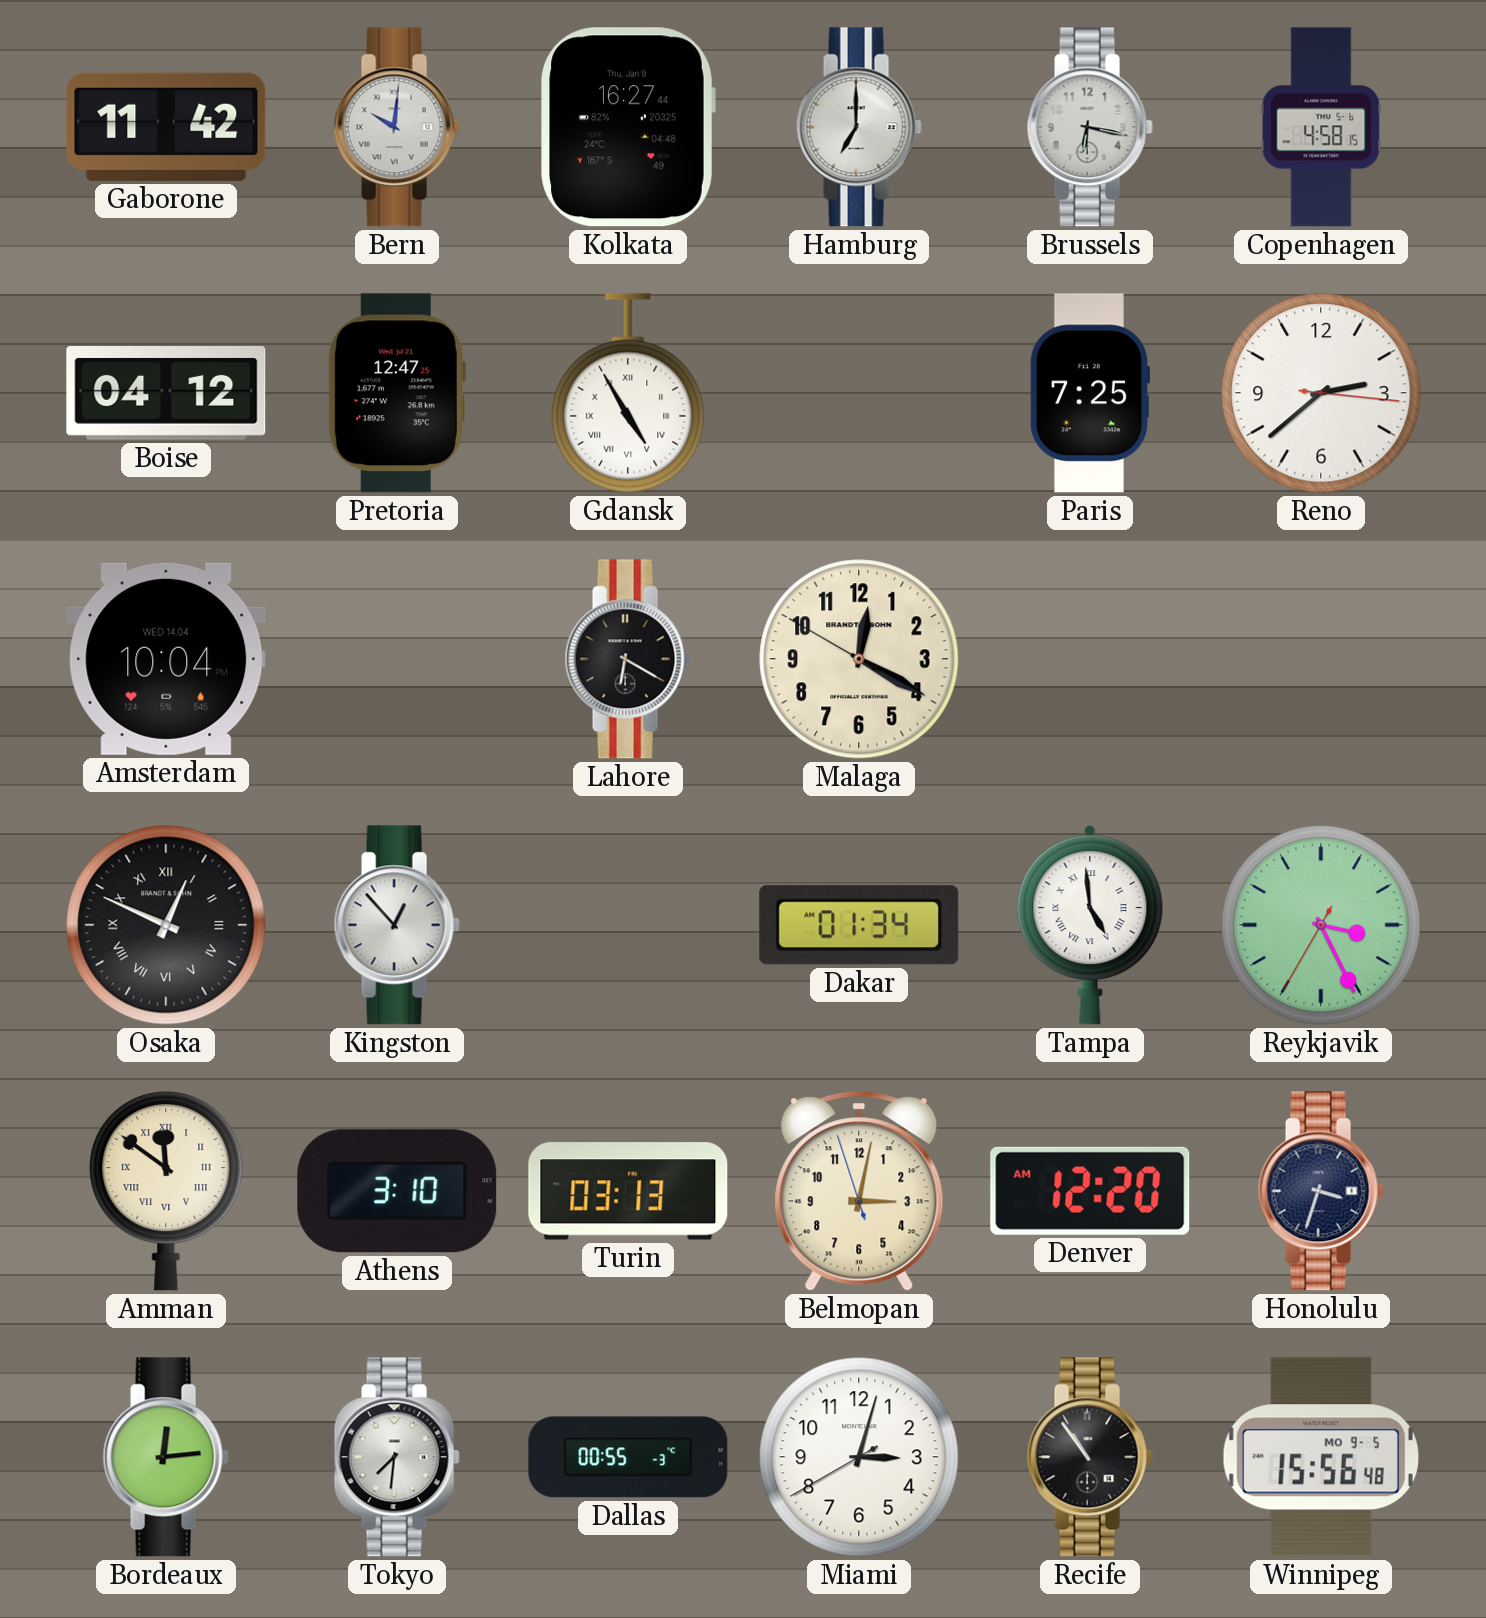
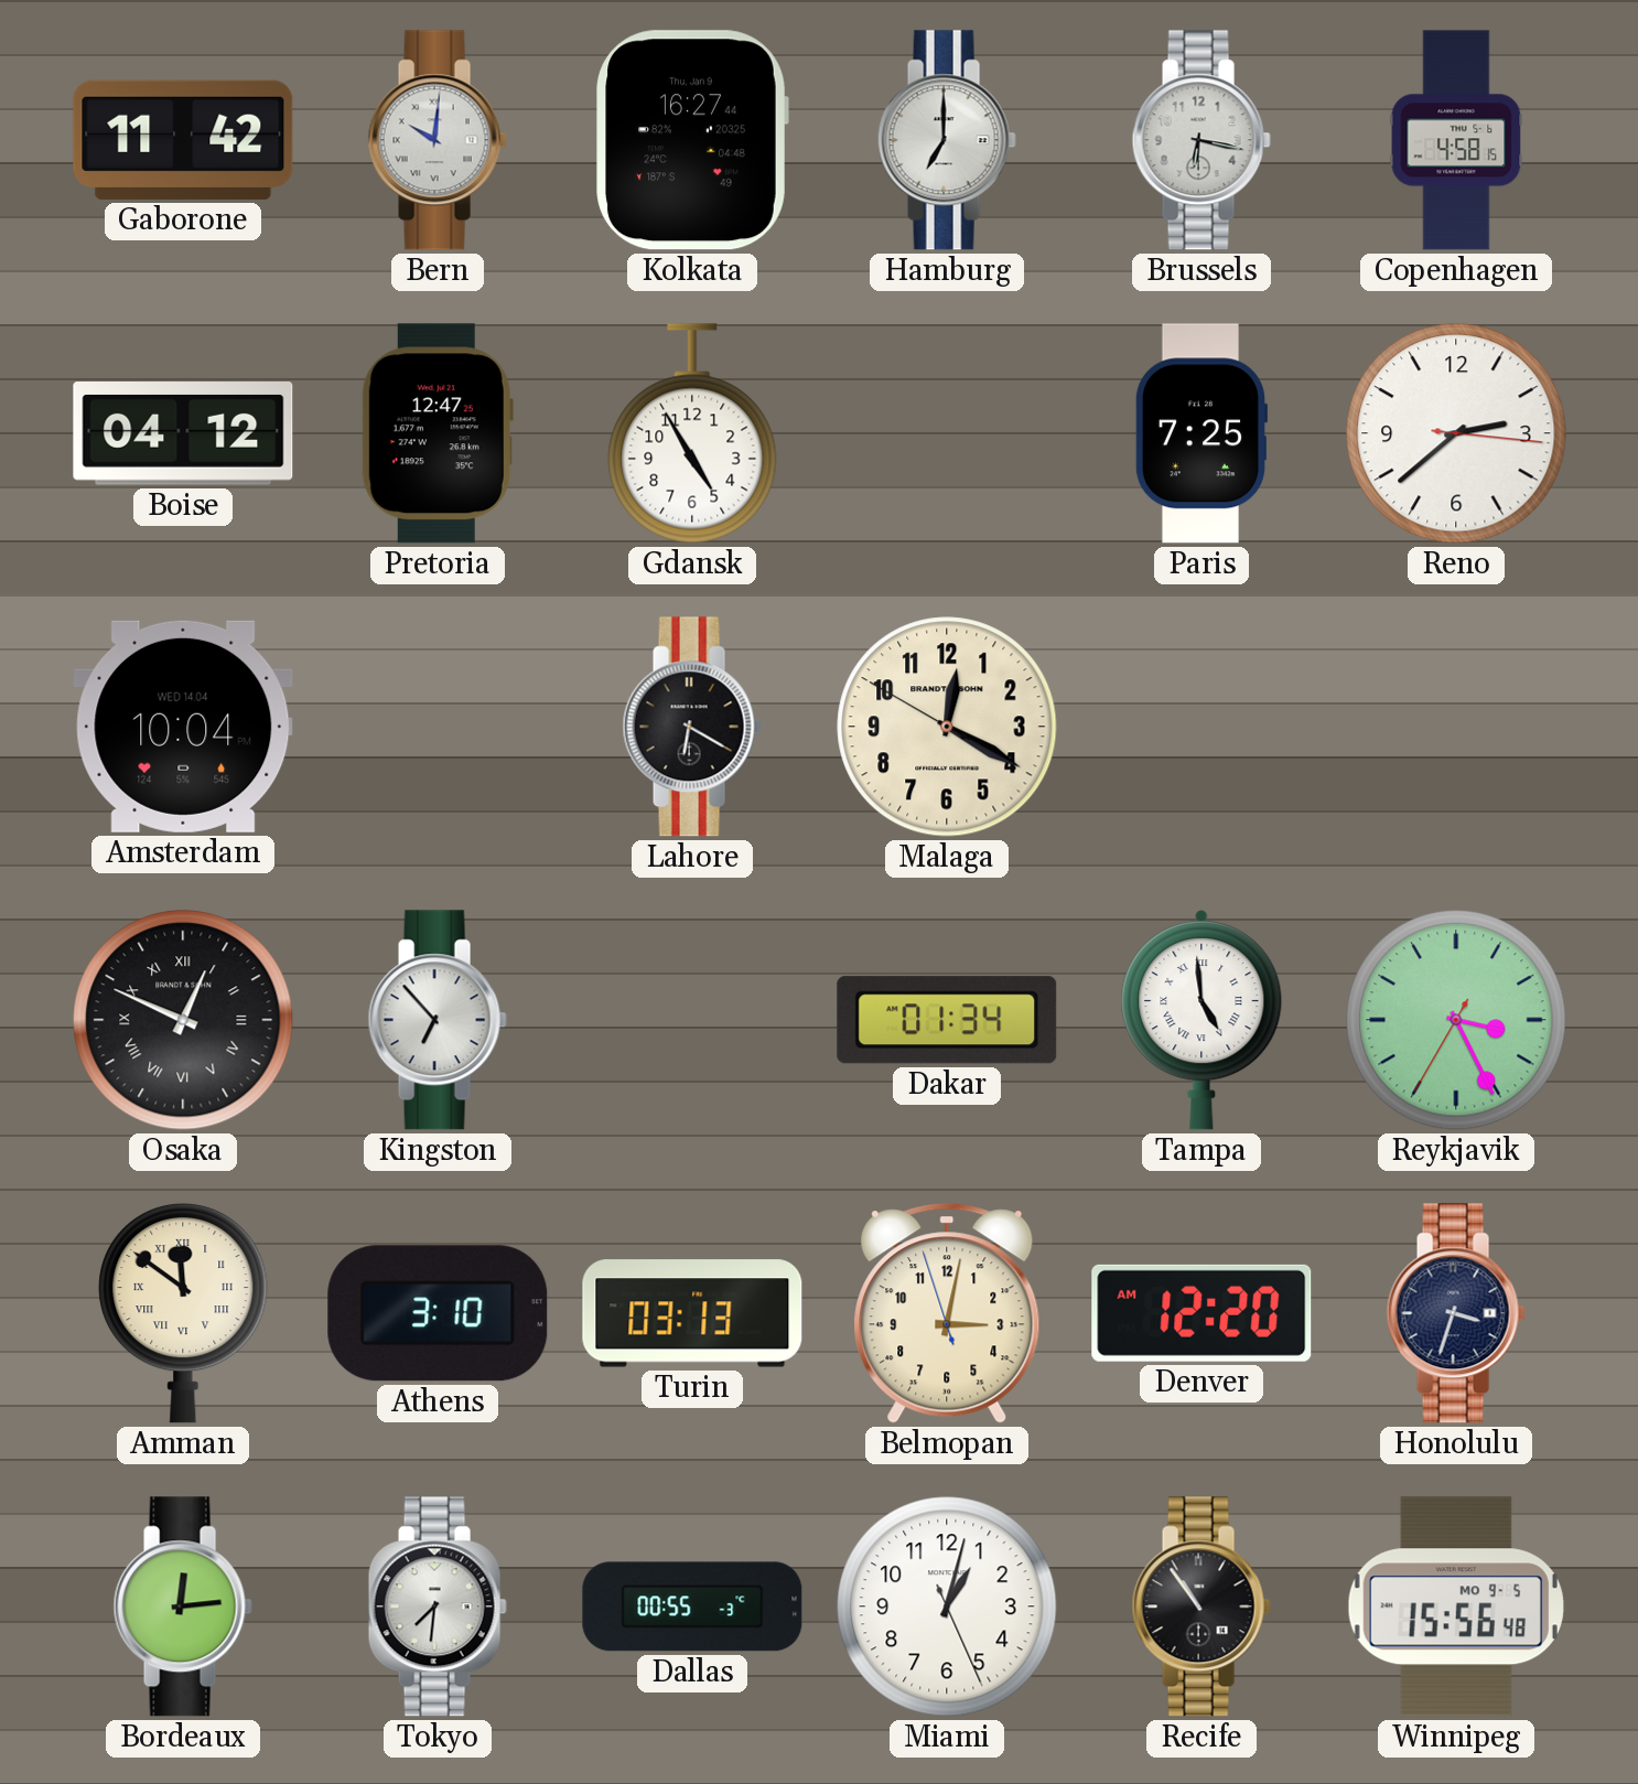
Gdansk numerals: Roman -> Arabic (692, 433)
Kingston: 12:53 -> 6:53 (438, 1020)
Miami: 3:02 -> 1:02 (947, 1606)
